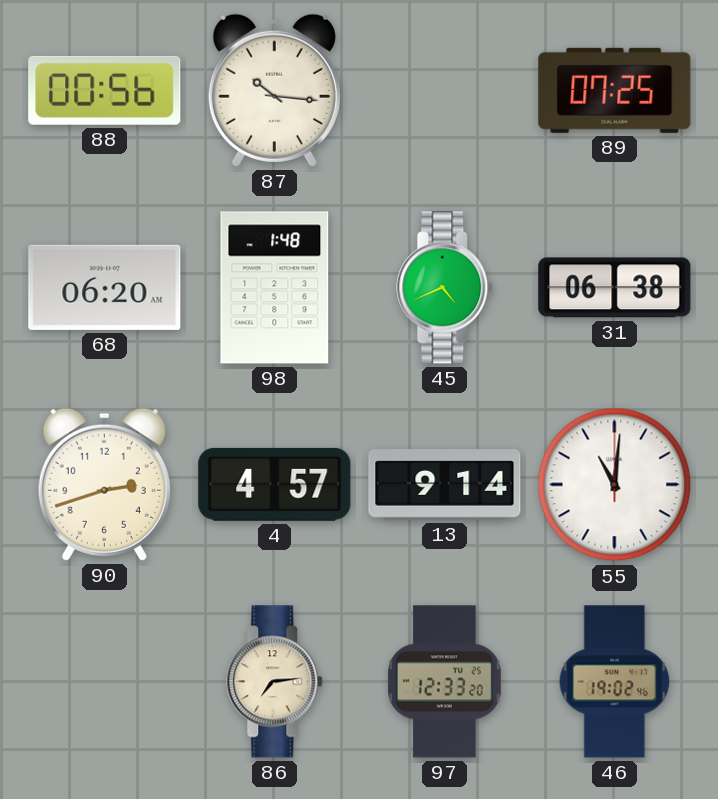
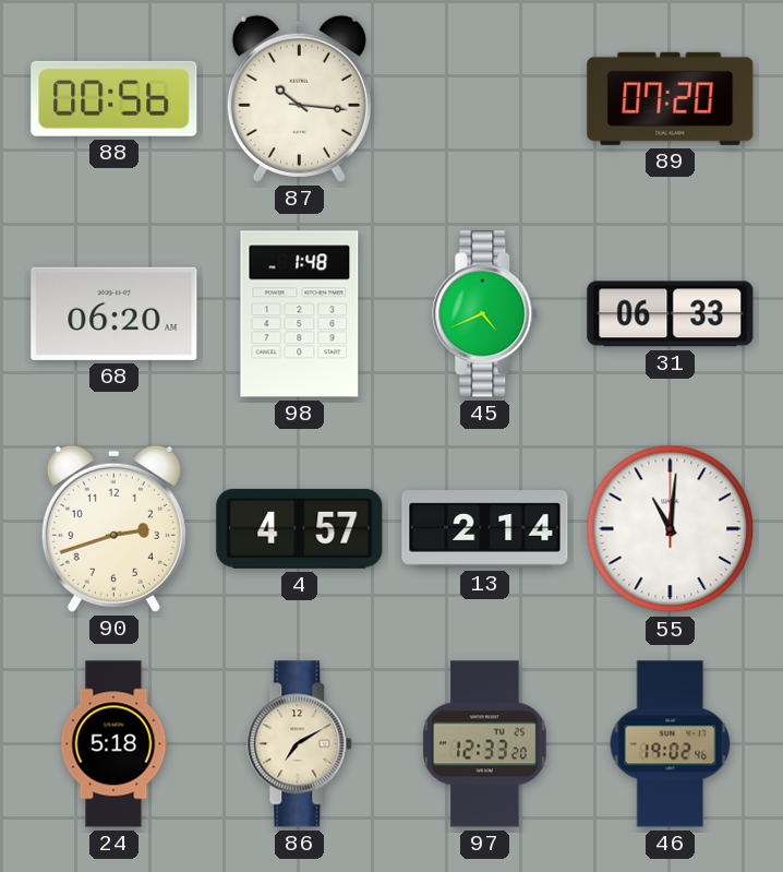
89: 07:25 -> 07:20 (671, 98)
31: 06:38 -> 06:33 (671, 314)
13: 9:14 -> 2:14 (485, 529)
24: none -> 5:18 (115, 744)
86: 7:14 -> 7:10 (300, 744)
